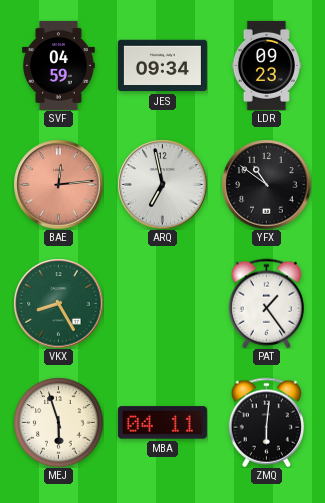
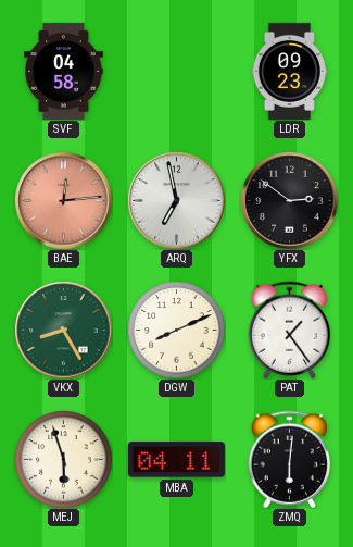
SVF: 04:59 -> 04:58 (64, 71)
JES: 09:34 -> none (162, 66)
YFX: 10:51 -> 2:51 (289, 200)
DGW: none -> 8:11 (176, 330)
